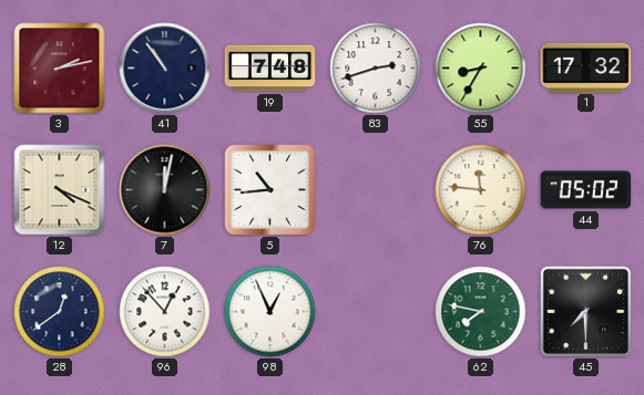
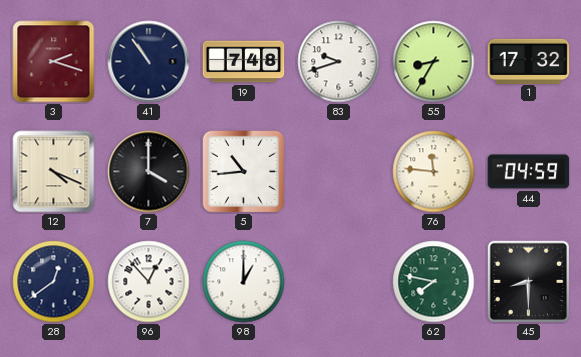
3: 2:13 -> 2:18 (54, 62)
83: 2:42 -> 9:42 (339, 62)
7: 12:02 -> 4:00 (149, 172)
44: 05:02 -> 04:59 (529, 172)
98: 12:56 -> 1:00 (244, 282)
45: 7:30 -> 8:30 (528, 281)
